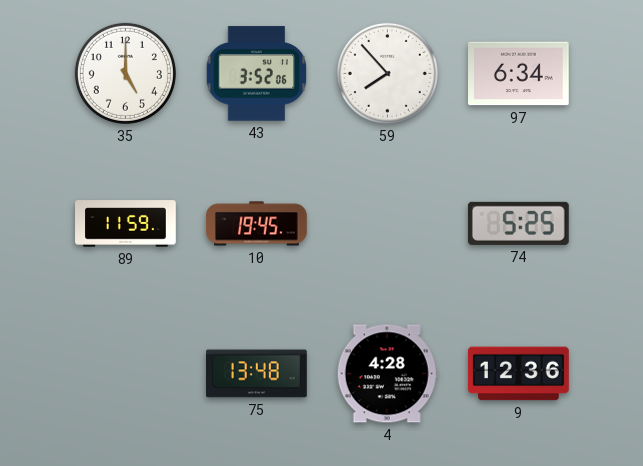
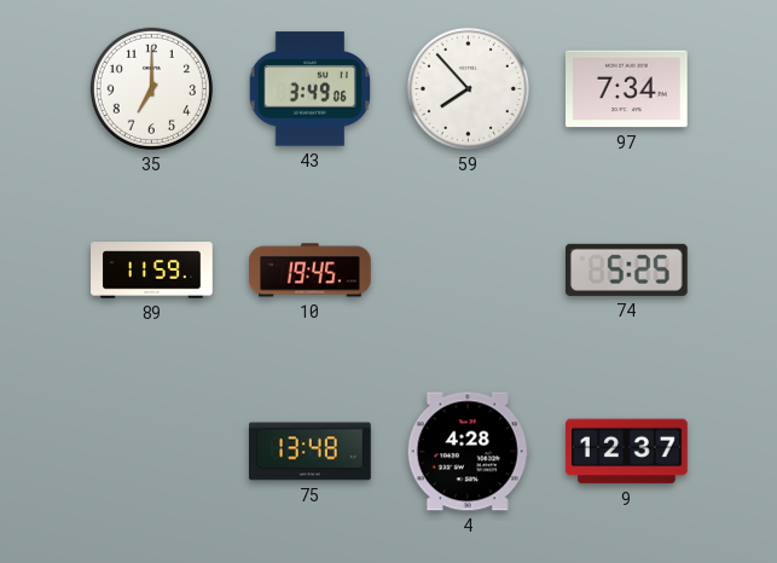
35: 5:00 -> 7:00 (151, 88)
43: 3:52 -> 3:49 (311, 89)
97: 6:34 -> 7:34 (627, 89)
9: 12:36 -> 12:37 (627, 452)
